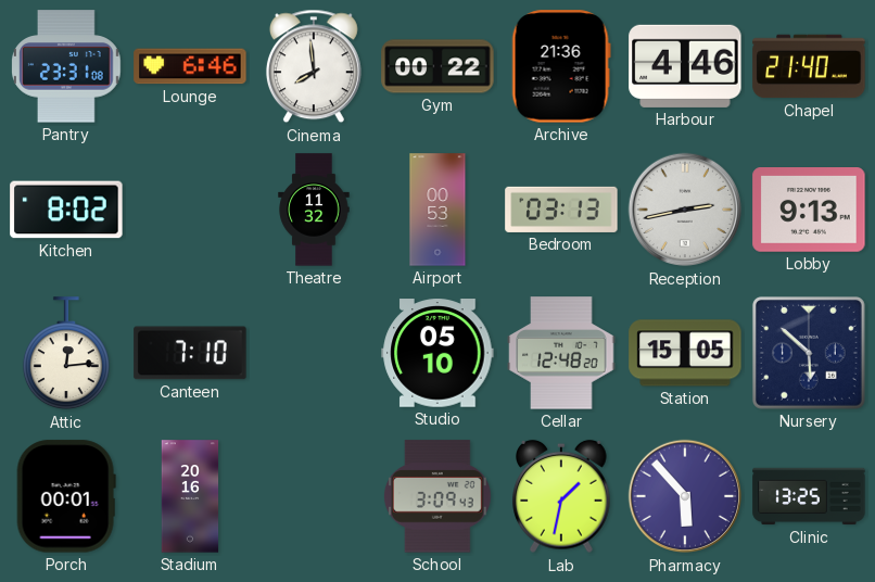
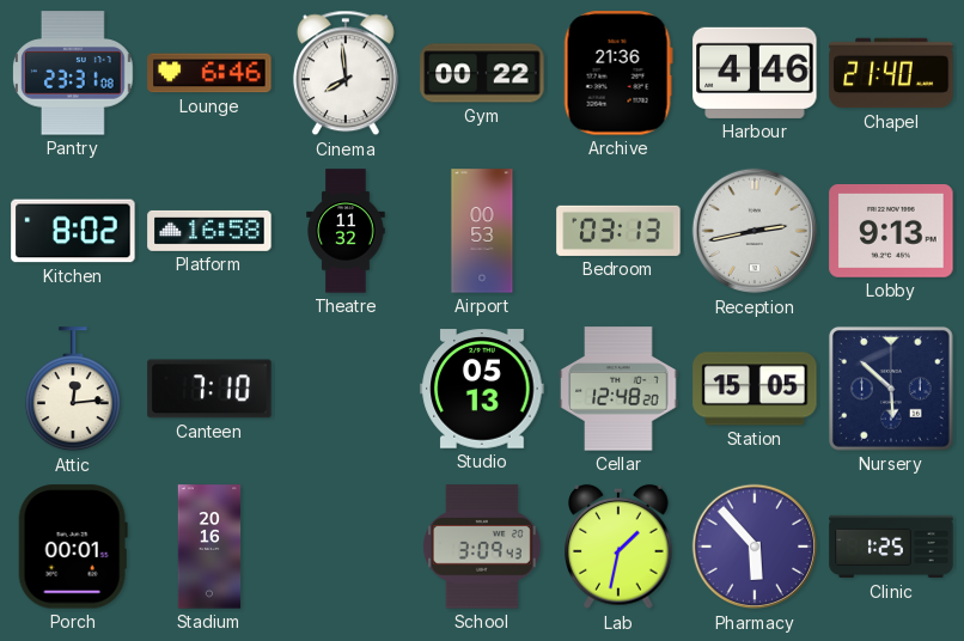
Platform: none -> 16:58 (209, 231)
Studio: 05:10 -> 05:13 (482, 389)
Clinic: 13:25 -> 1:25 (891, 547)
